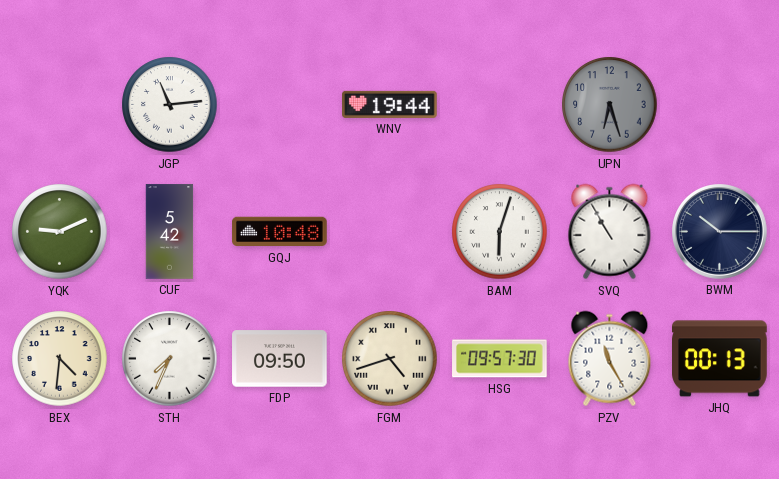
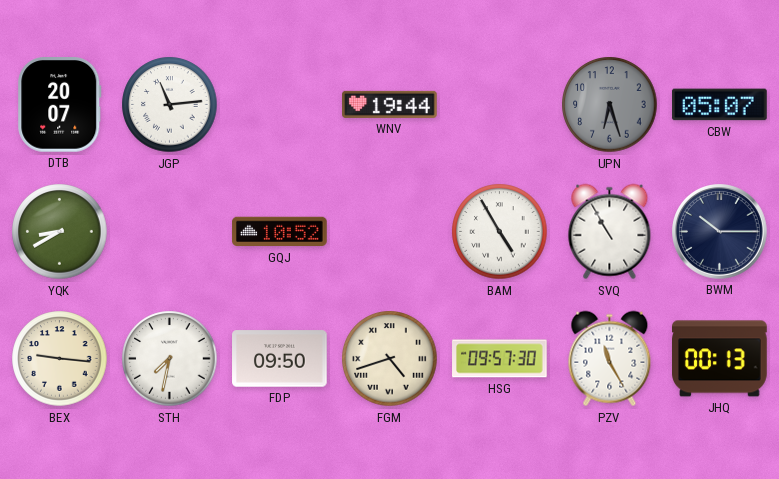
DTB: none -> 20:07 (60, 105)
CBW: none -> 05:07 (720, 105)
YQK: 9:11 -> 8:40 (60, 232)
CUF: 5:42 -> none (170, 232)
GQJ: 10:48 -> 10:52 (280, 232)
BAM: 6:03 -> 4:55 (500, 232)
BEX: 4:31 -> 9:16 (60, 359)
STH: 7:34 -> 7:32 (170, 359)
